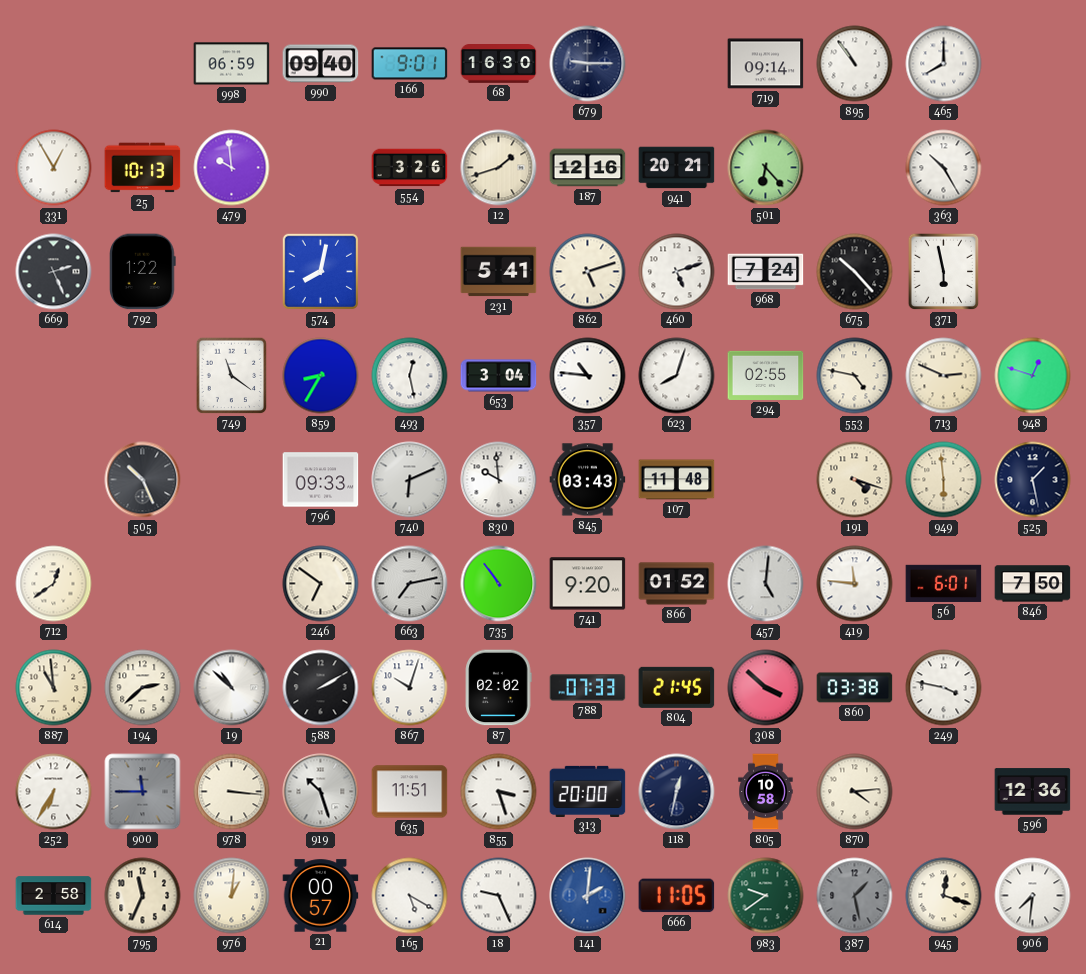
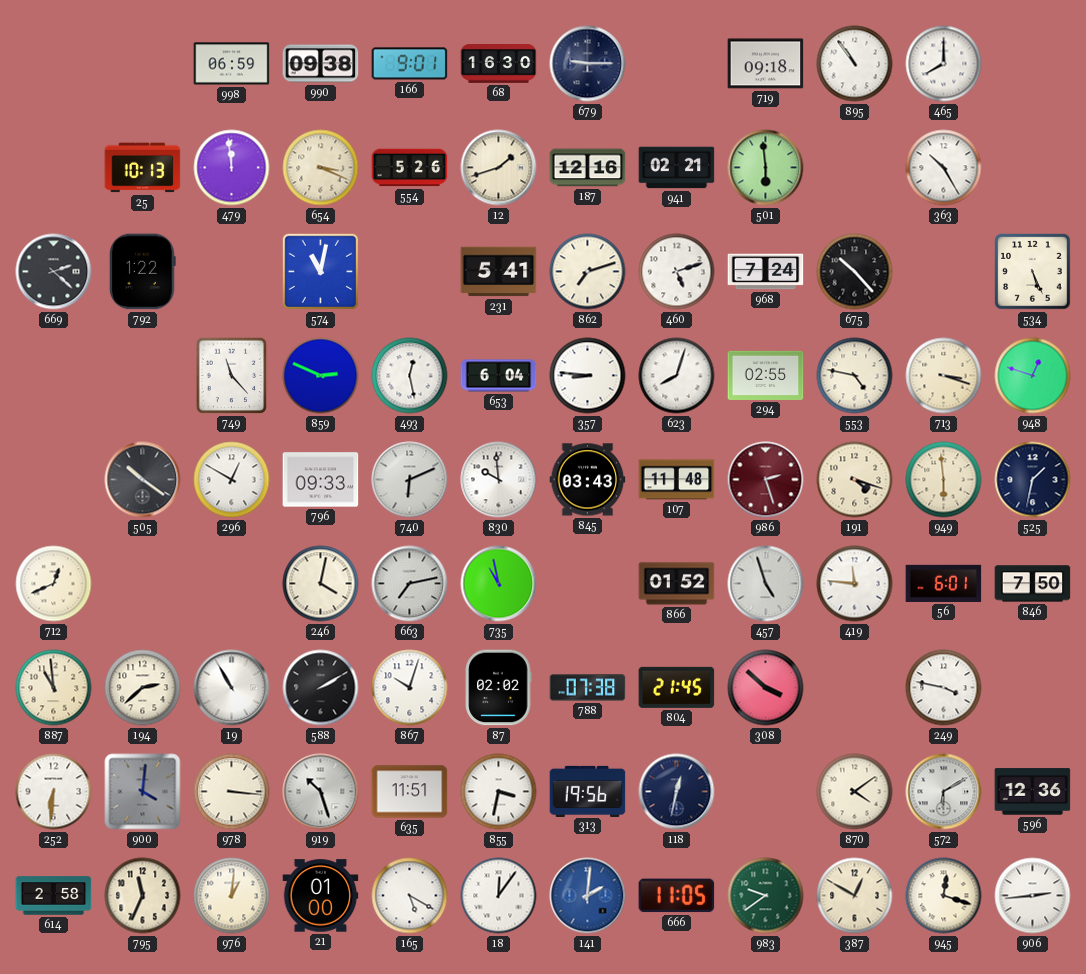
990: 09:40 -> 09:38 (321, 64)
719: 09:14 -> 09:18 (766, 64)
331: 12:55 -> none (54, 168)
479: 9:59 -> 11:59 (232, 168)
654: none -> 3:19 (321, 168)
554: 3:26 -> 5:26 (410, 168)
941: 20:21 -> 02:21 (677, 168)
501: 6:23 -> 5:59 (766, 168)
669: 2:26 -> 2:22 (54, 272)
574: 8:02 -> 11:02 (321, 272)
862: 5:12 -> 7:12 (588, 272)
371: 5:58 -> none (944, 272)
534: none -> 5:26 (1033, 272)
749: 11:21 -> 11:23 (232, 376)
859: 8:35 -> 2:49 (321, 376)
653: 3:04 -> 6:04 (499, 376)
357: 10:46 -> 8:46 (588, 376)
713: 2:49 -> 3:18 (944, 376)
505: 10:26 -> 10:21 (143, 480)
296: none -> 12:50 (232, 480)
986: none -> 2:27 (766, 480)
525: 1:28 -> 1:32 (1033, 480)
712: 12:39 -> 12:41 (54, 584)
246: 6:51 -> 4:02 (321, 584)
735: 10:54 -> 10:58 (499, 584)
741: 9:20 -> none (588, 584)
457: 5:01 -> 4:57 (766, 584)
19: 10:52 -> 10:55 (232, 688)
788: 07:33 -> 07:38 (588, 688)
860: 03:38 -> none (855, 688)
252: 6:35 -> 6:31 (54, 792)
900: 11:45 -> 4:01 (143, 792)
855: 3:27 -> 3:32 (499, 792)
313: 20:00 -> 19:56 (588, 791)
805: 10:58 -> none (766, 792)
870: 4:14 -> 4:09 (855, 792)
572: none -> 6:10 (944, 792)
21: 00:57 -> 01:00 (321, 896)
18: 9:26 -> 12:06 (499, 896)
387: 1:28 -> 12:50 (855, 896)
387 dial: grey -> cream (855, 896)
906: 7:31 -> 2:44 (1033, 896)
